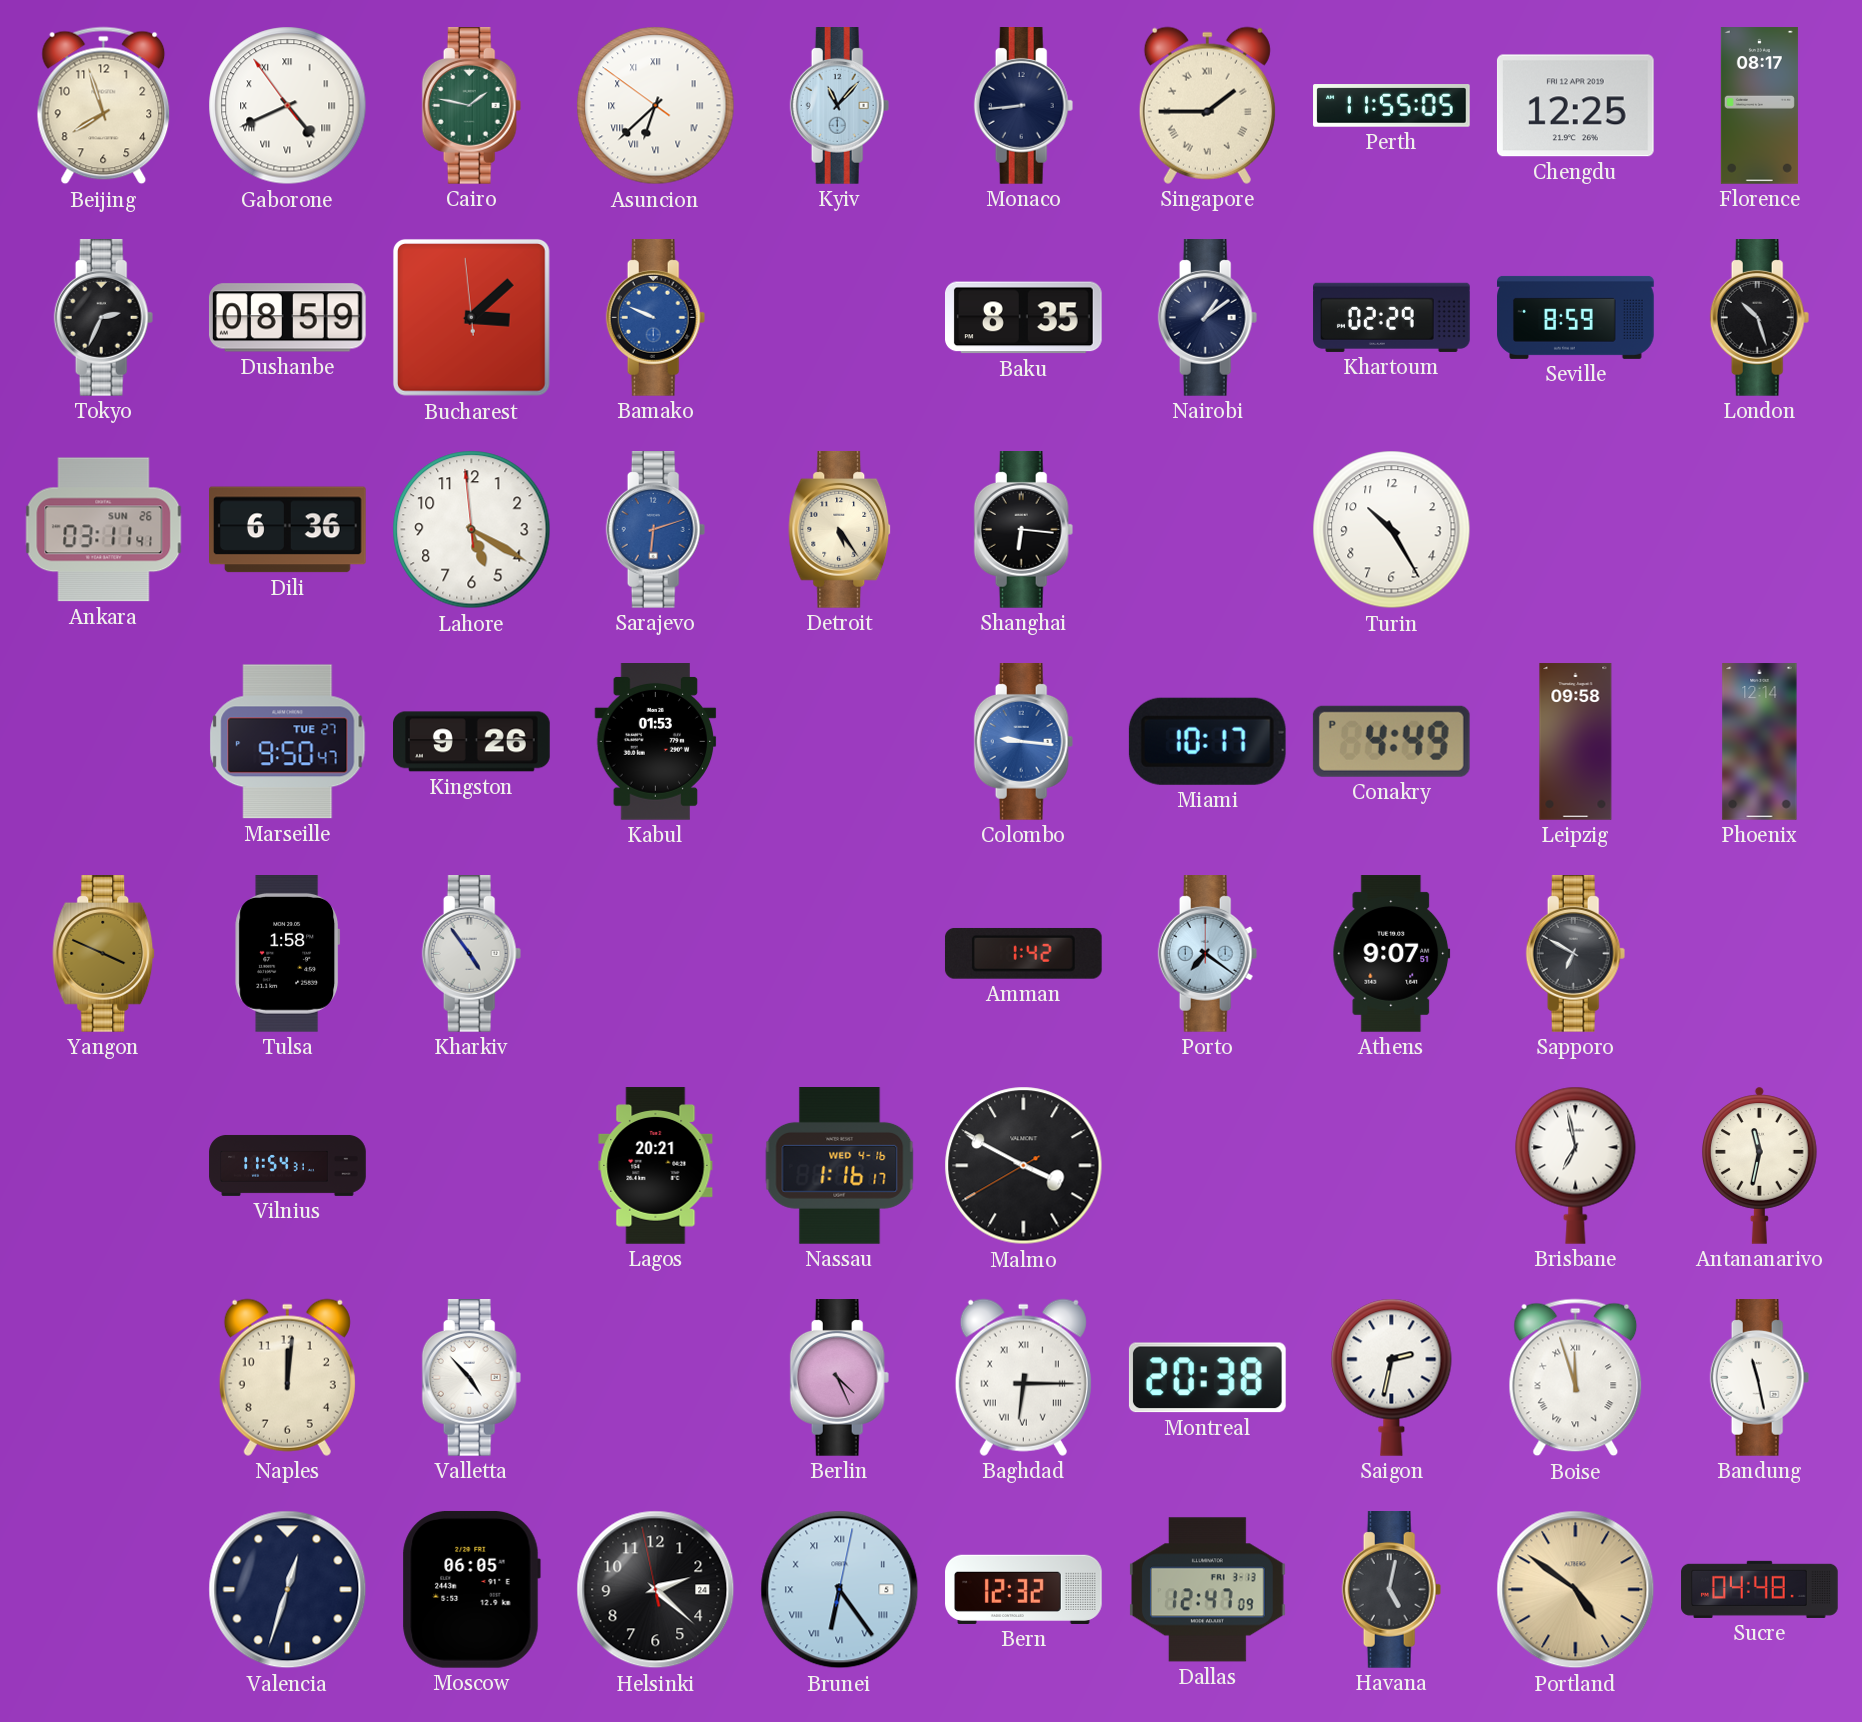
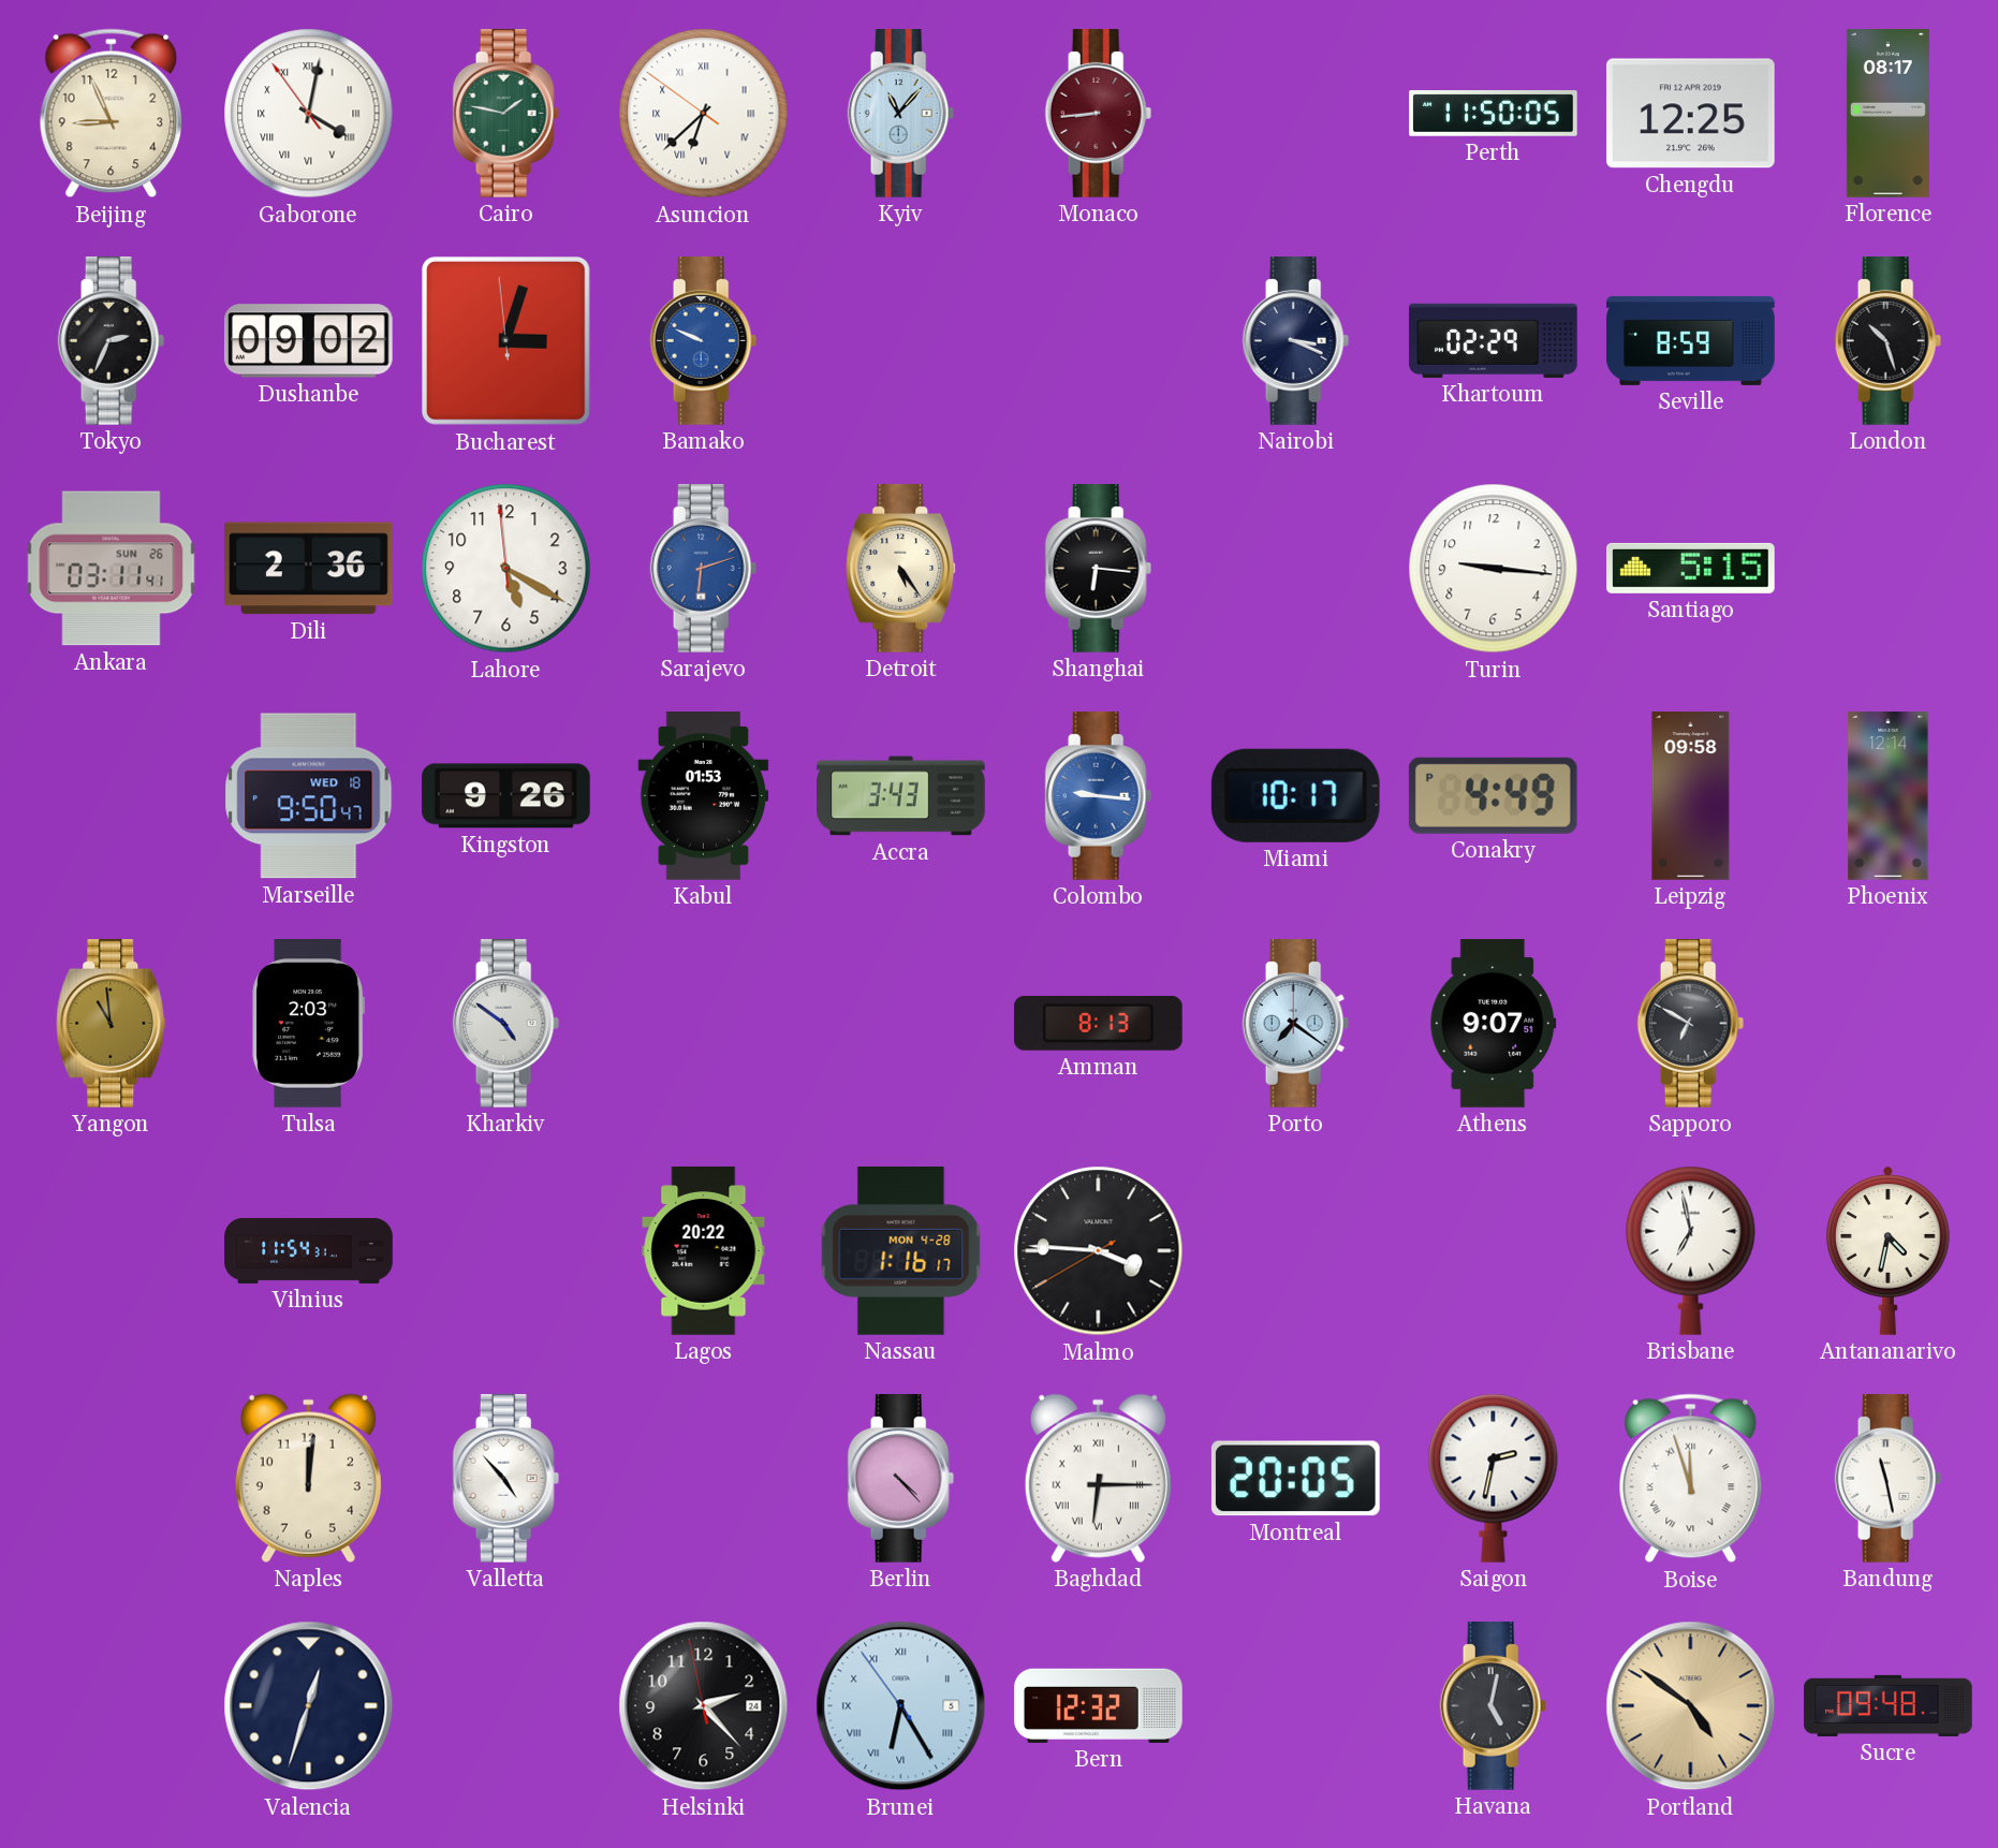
Beijing: 7:57 -> 8:56 (112, 114)
Gaborone: 4:40 -> 4:01 (309, 114)
Monaco dial: navy -> burgundy (1099, 114)
Singapore: 1:45 -> none (1207, 105)
Perth: 11:55 -> 11:50 (1494, 114)
Dushanbe: 08:59 -> 09:02 (308, 341)
Bucharest: 3:07 -> 3:02 (505, 340)
Baku: 8:35 -> none (1024, 318)
Nairobi: 1:09 -> 3:19 (1296, 341)
Dili: 6:36 -> 2:36 (309, 569)
Turin: 10:25 -> 9:16 (1494, 569)
Santiago: none -> 5:15 (1691, 568)
Marseille date: TUE 27 -> WED 18 (309, 796)
Accra: none -> 3:43 (901, 796)
Yangon: 3:49 -> 10:59 (112, 1024)
Tulsa: 1:58 -> 2:03 (309, 1024)
Kharkiv: 4:54 -> 4:51 (506, 1024)
Amman: 1:42 -> 8:13 (1098, 1023)
Lagos: 20:21 -> 20:22 (704, 1251)
Nassau date: WED 4-16 -> MON 4-28 (901, 1251)
Malmo: 3:49 -> 3:45 (1099, 1251)
Antananarivo: 11:32 -> 4:32 (1889, 1250)
Berlin: 4:26 -> 4:23 (901, 1479)
Montreal: 20:38 -> 20:05 (1295, 1479)
Moscow: 06:05 -> none (471, 1589)
Helsinki: 2:21 -> 2:22 (704, 1706)
Brunei: 6:24:02 -> 6:24:54 (901, 1706)
Dallas: 12:47 -> none (1208, 1590)
Sucre: 04:48 -> 09:48 (1889, 1705)
